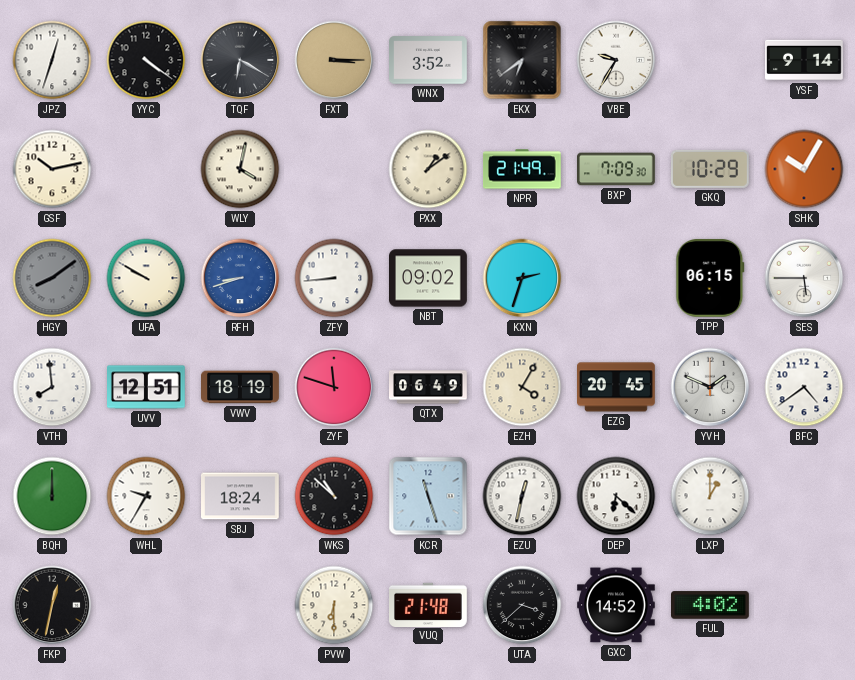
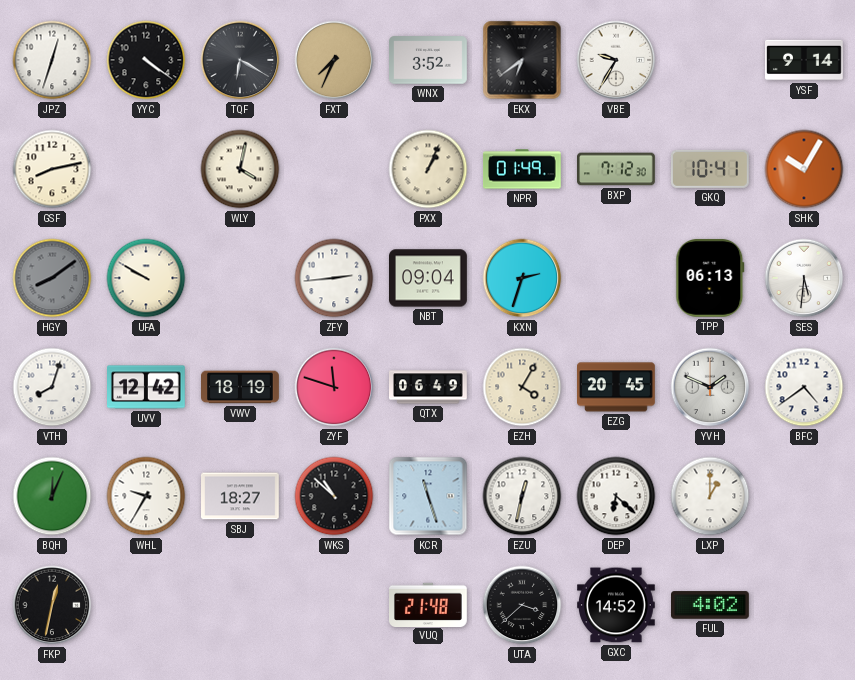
FXT: 3:15 -> 7:34 (334, 60)
GSF: 10:13 -> 8:13 (52, 169)
PXX: 1:09 -> 1:04 (428, 169)
NPR: 21:49 -> 01:49 (523, 169)
BXP: 7:09 -> 7:12 (617, 169)
GKQ: 10:29 -> 10:41 (710, 169)
RFH: 8:42 -> none (240, 278)
ZFY: 8:44 -> 2:44 (334, 278)
NBT: 09:02 -> 09:04 (429, 278)
TPP: 06:15 -> 06:13 (710, 278)
SES: 5:45 -> 5:31 (804, 278)
VTH: 7:59 -> 8:03 (52, 387)
UVV: 12:51 -> 12:42 (147, 387)
BQH: 12:00 -> 12:04 (52, 496)
SBJ: 18:24 -> 18:27 (241, 496)
PVW: 6:30 -> none (334, 605)
